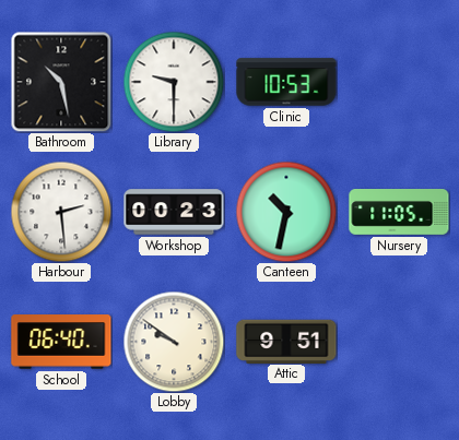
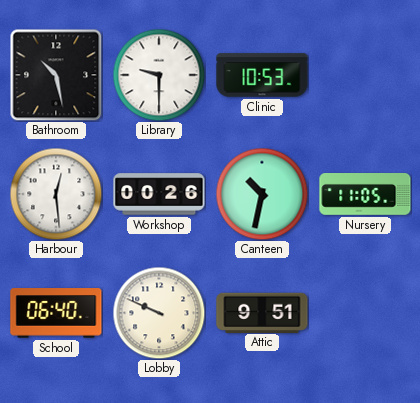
Harbour: 2:29 -> 12:29 (56, 194)
Workshop: 00:23 -> 00:26 (159, 194)
Lobby: 9:51 -> 9:49 (159, 313)
